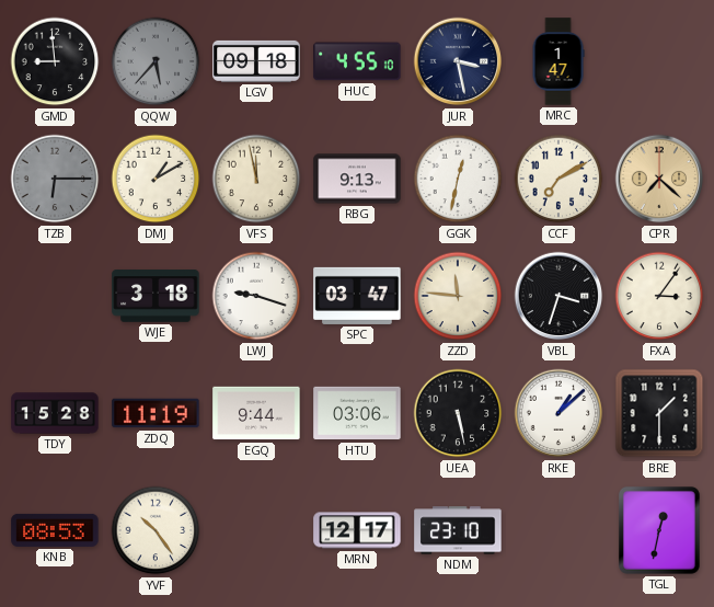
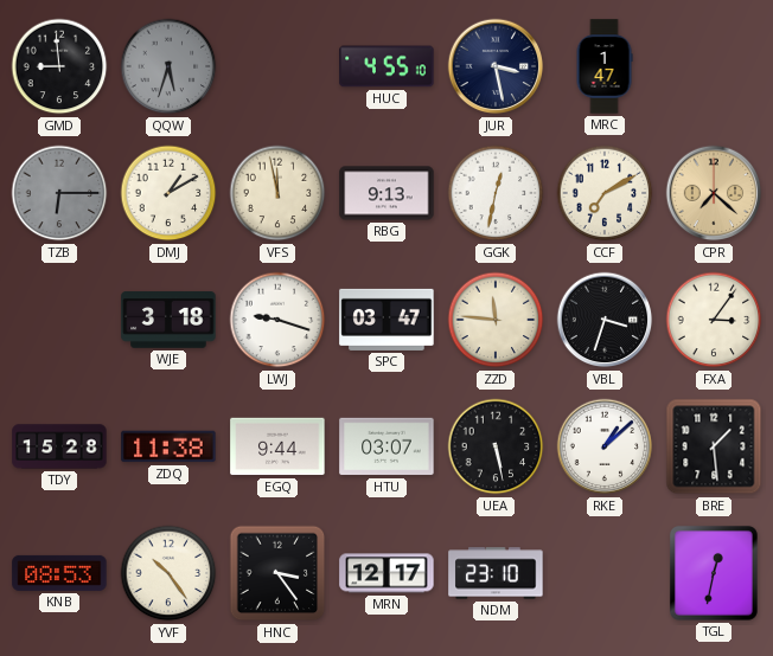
QQW: 5:37 -> 5:33 (168, 66)
LGV: 09:18 -> none (256, 61)
ZDQ: 11:19 -> 11:38 (168, 446)
HTU: 03:06 -> 03:07 (386, 446)
BRE: 1:30 -> 1:29 (714, 446)
HNC: none -> 3:24 (277, 573)
